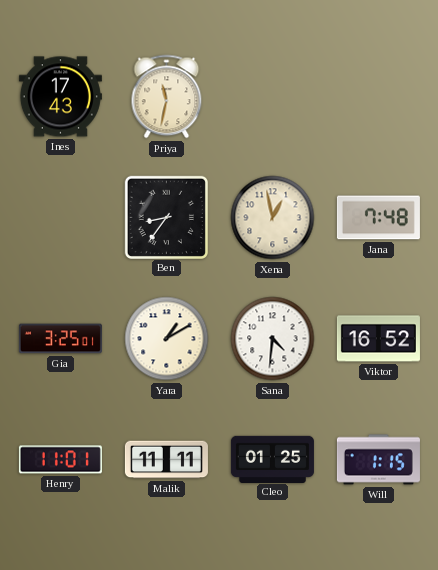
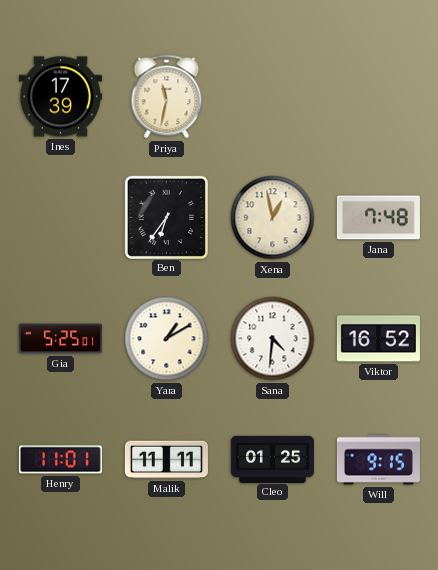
Ines: 17:43 -> 17:39 (60, 97)
Ben: 8:36 -> 6:36 (166, 217)
Gia: 3:25 -> 5:25 (60, 339)
Will: 1:15 -> 9:15 (378, 460)
